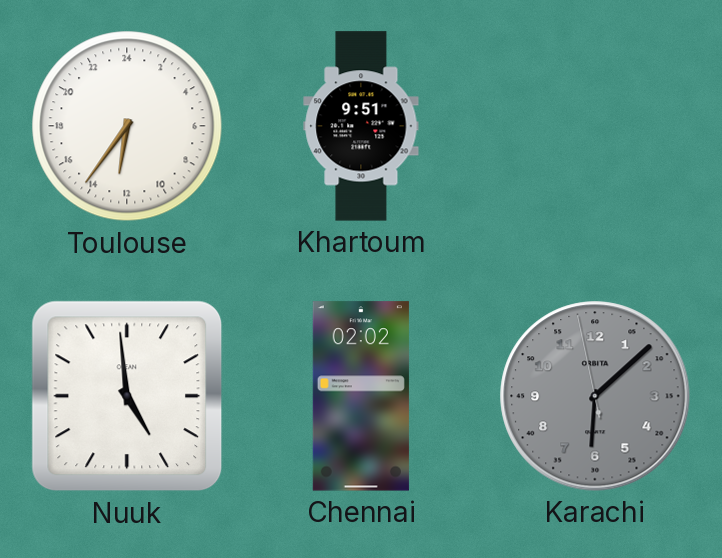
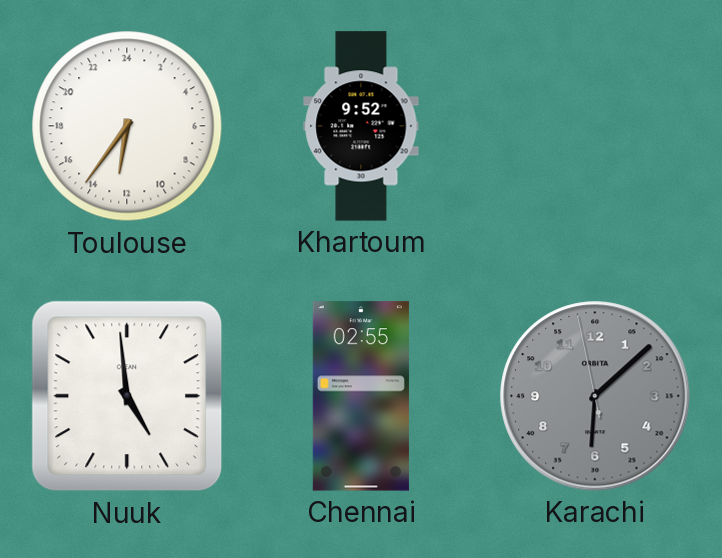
Khartoum: 9:51 -> 9:52 (361, 126)
Chennai: 02:02 -> 02:55 (361, 396)
